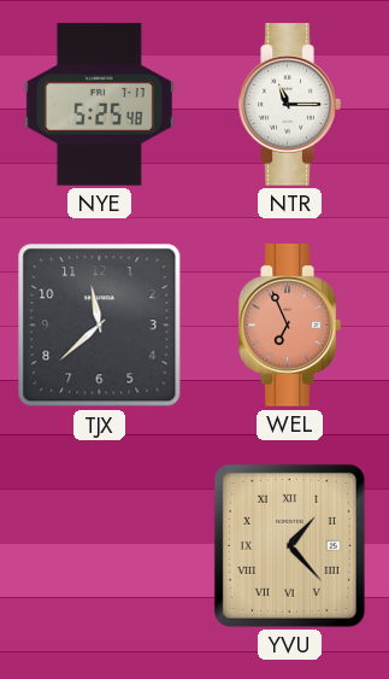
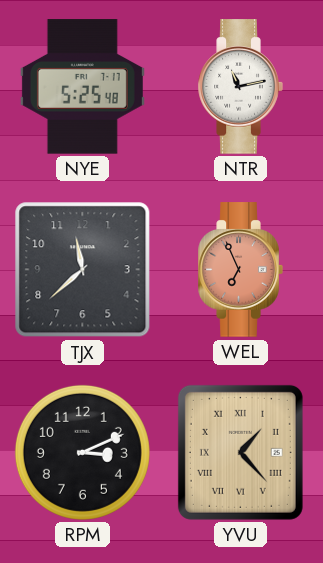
NTR: 11:15 -> 11:13 (240, 87)
RPM: none -> 3:11 (82, 452)
